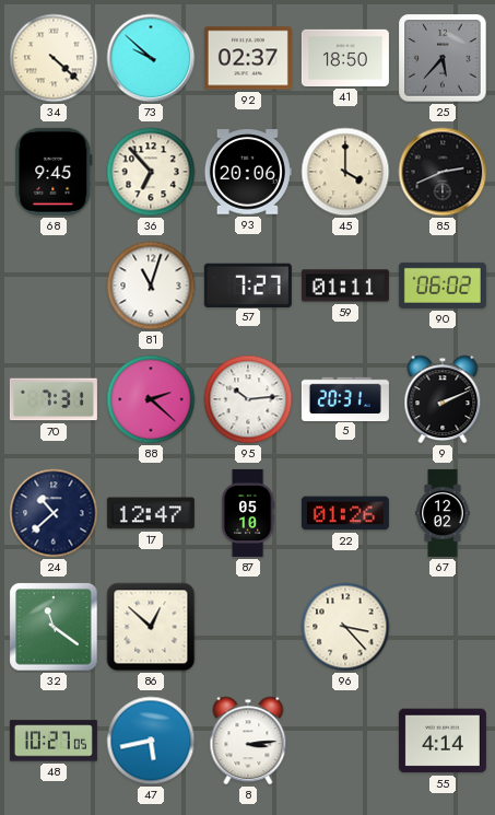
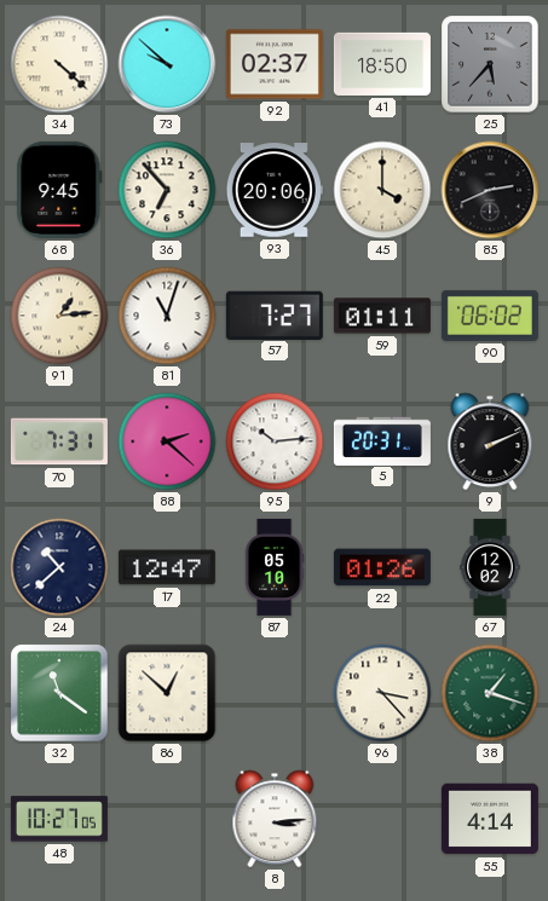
91: none -> 1:14 (59, 316)
38: none -> 1:18 (490, 693)
47: 5:43 -> none (151, 741)
